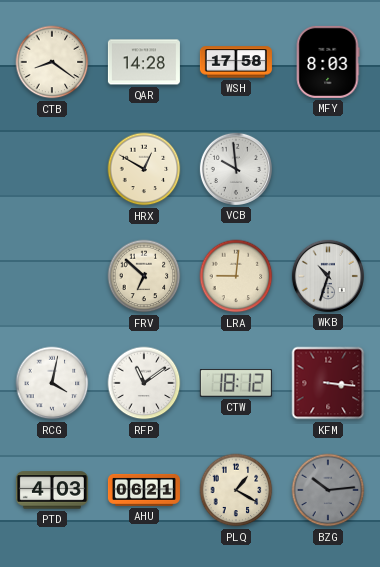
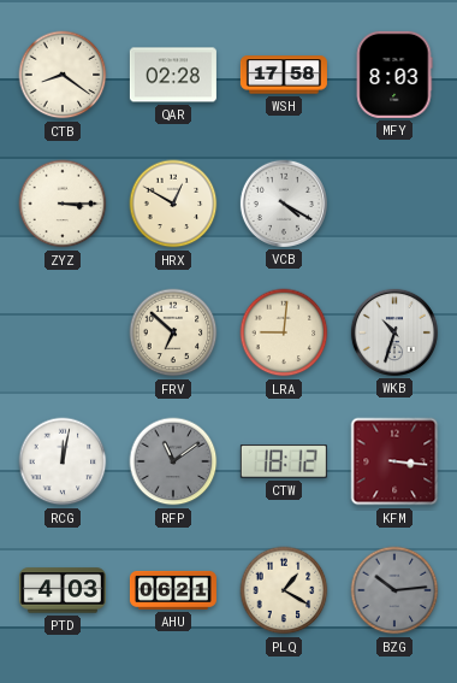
QAR: 14:28 -> 02:28 (173, 75)
ZYZ: none -> 3:15 (63, 204)
VCB: 9:59 -> 4:20 (284, 204)
RCG: 4:02 -> 12:02 (63, 461)
RFP dial: white -> grey (173, 461)
